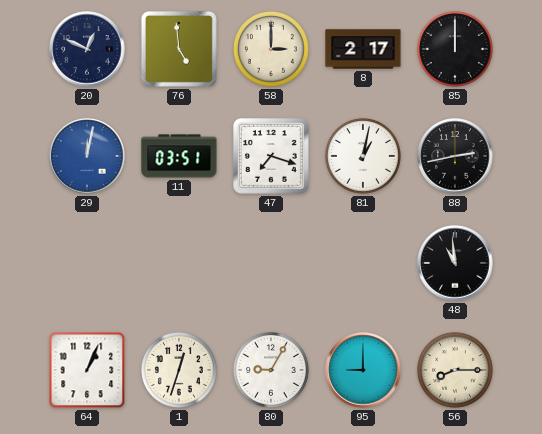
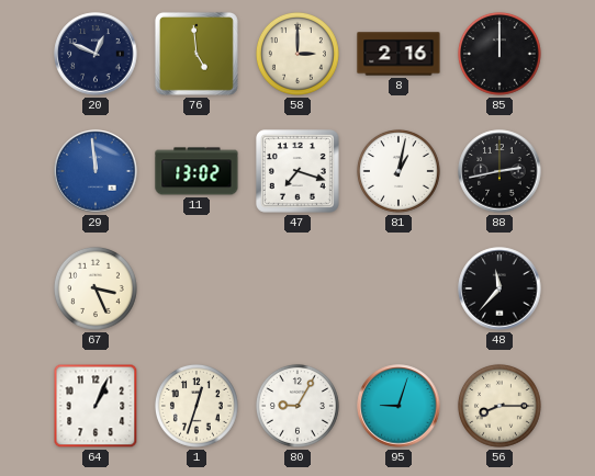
8: 2:17 -> 2:16 (398, 54)
29: 12:02 -> 11:59 (96, 171)
11: 03:51 -> 13:02 (197, 171)
67: none -> 3:26 (96, 288)
48: 10:59 -> 11:37 (499, 288)
95: 9:00 -> 9:03 (398, 406)
